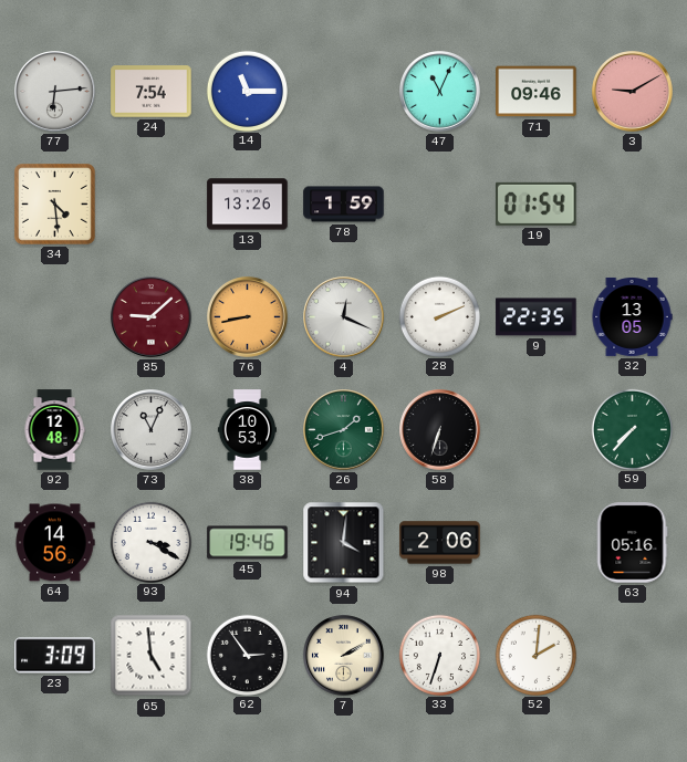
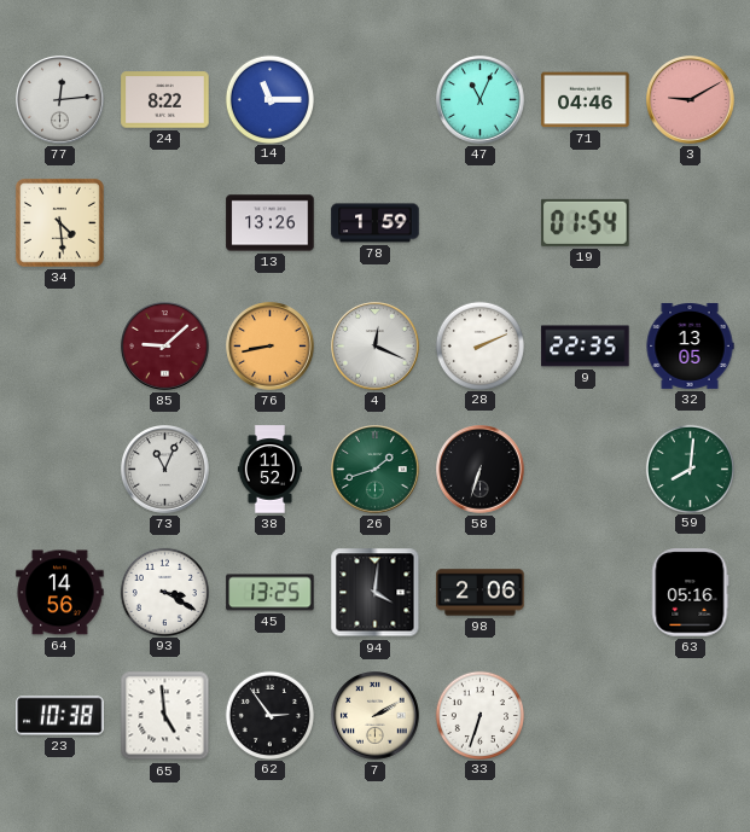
77: 6:14 -> 12:14 (60, 100)
24: 7:54 -> 8:22 (165, 100)
71: 09:46 -> 04:46 (586, 100)
92: 12:48 -> none (54, 430)
38: 10:53 -> 11:52 (269, 470)
59: 7:37 -> 8:01 (690, 469)
45: 19:46 -> 13:25 (271, 593)
23: 3:09 -> 10:38 (60, 716)
52: 2:01 -> none (535, 655)
